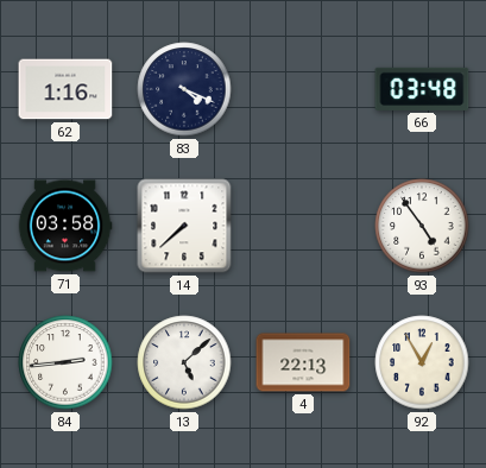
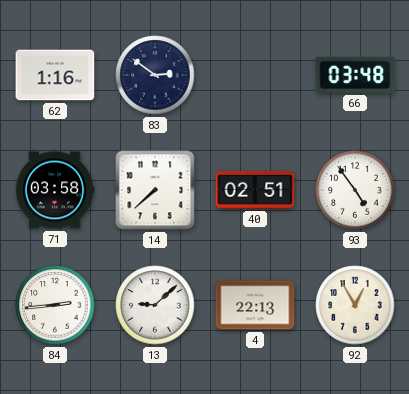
83: 4:19 -> 2:51 (155, 75)
40: none -> 02:51 (255, 190)
13: 5:08 -> 9:08 (155, 305)
